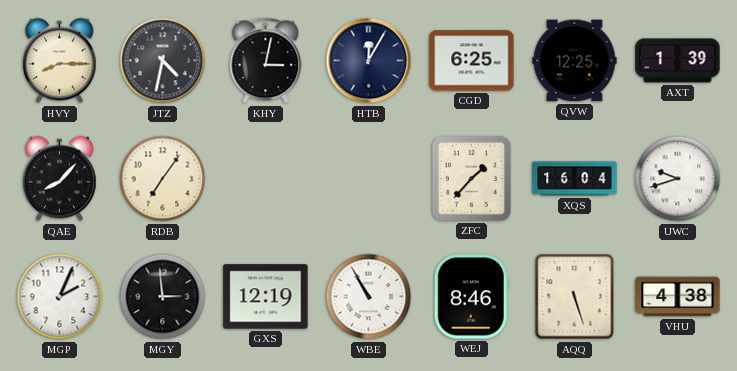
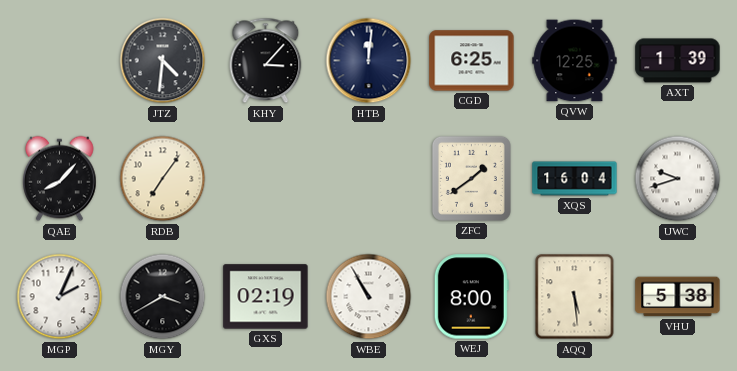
HVY: 8:15 -> none (60, 61)
JTZ: 4:32 -> 4:31 (163, 61)
KHY: 3:02 -> 3:07 (266, 61)
HTB: 12:05 -> 12:01 (369, 61)
ZFC: 1:37 -> 1:39 (471, 178)
MGY: 2:59 -> 3:40 (163, 297)
GXS: 12:19 -> 02:19 (266, 297)
WEJ: 8:46 -> 8:00 (471, 297)
AQQ: 5:27 -> 5:29 (575, 297)
VHU: 4:38 -> 5:38 (678, 297)
